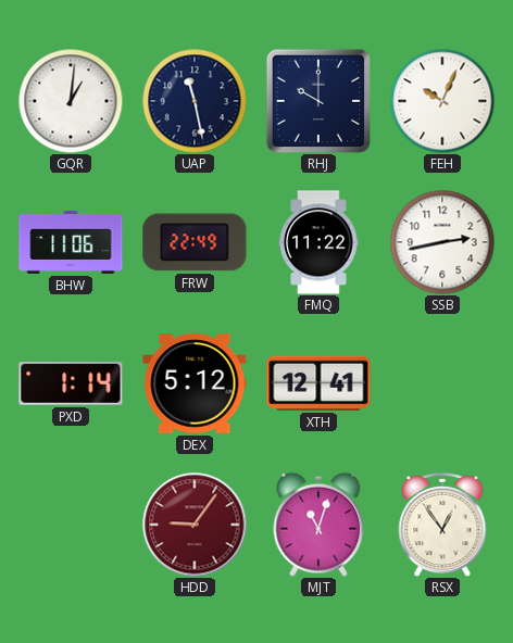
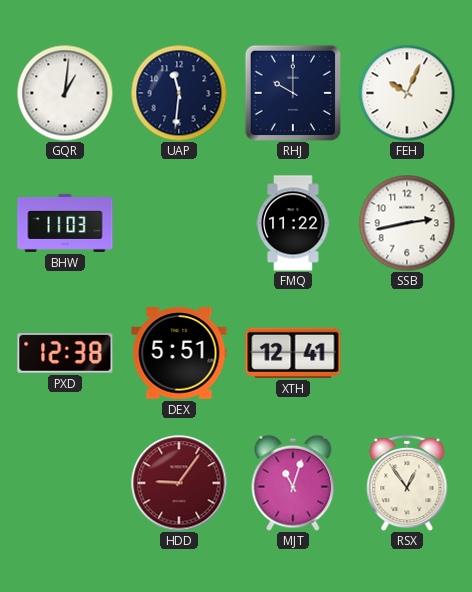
UAP: 11:28 -> 11:31 (179, 93)
BHW: 11:06 -> 11:03 (65, 223)
FRW: 22:49 -> none (195, 242)
PXD: 1:14 -> 12:38 (65, 353)
DEX: 5:12 -> 5:51 (179, 353)
